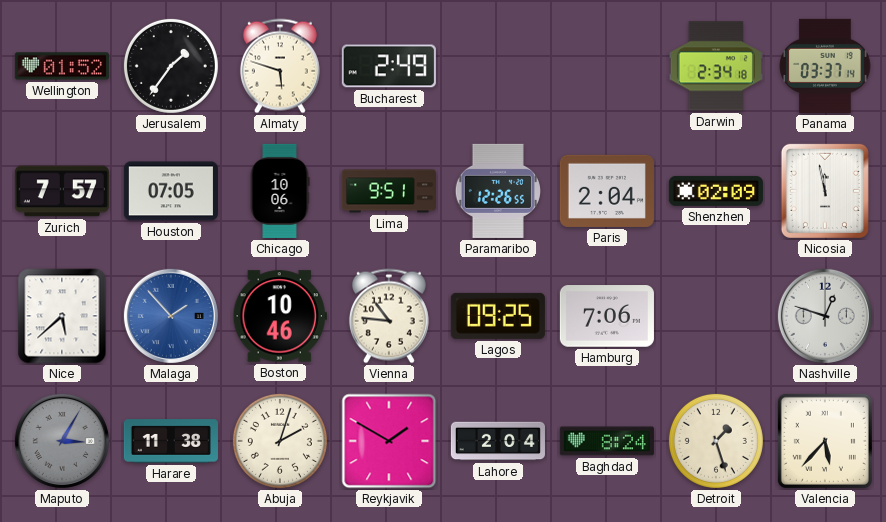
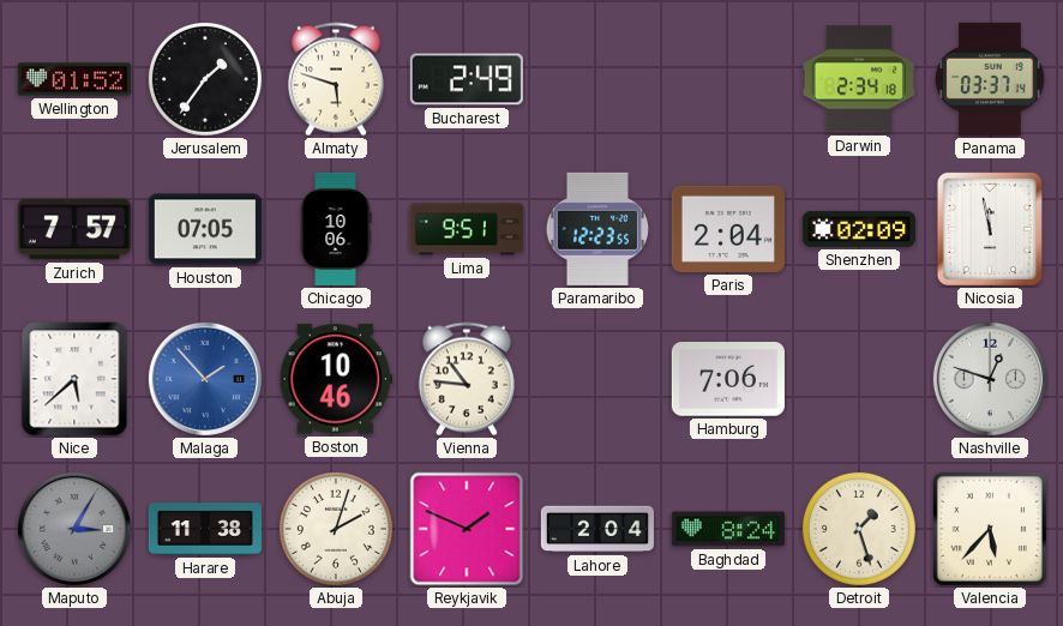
Paramaribo: 12:26 -> 12:23 (597, 229)
Lagos: 09:25 -> none (498, 316)
Reykjavik: 1:50 -> 1:49 (467, 529)
